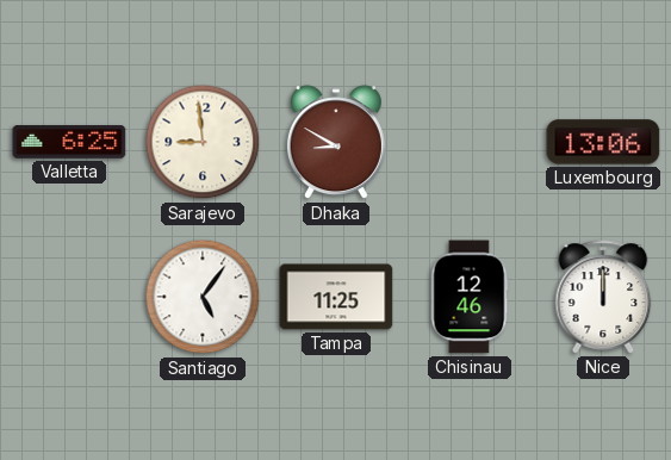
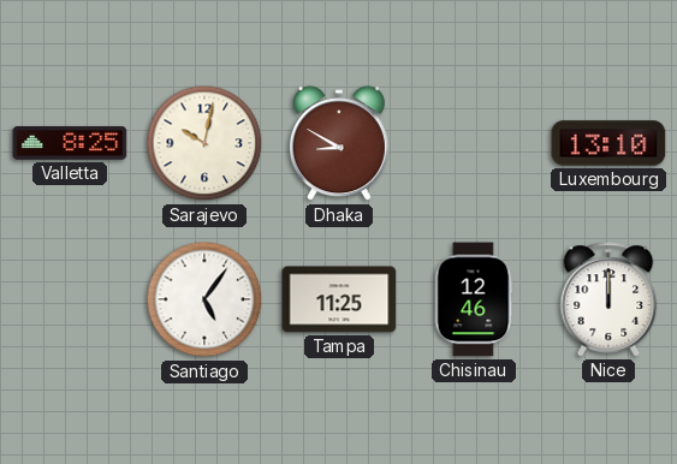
Valletta: 6:25 -> 8:25 (70, 144)
Sarajevo: 8:59 -> 10:02 (204, 143)
Luxembourg: 13:06 -> 13:10 (608, 143)
